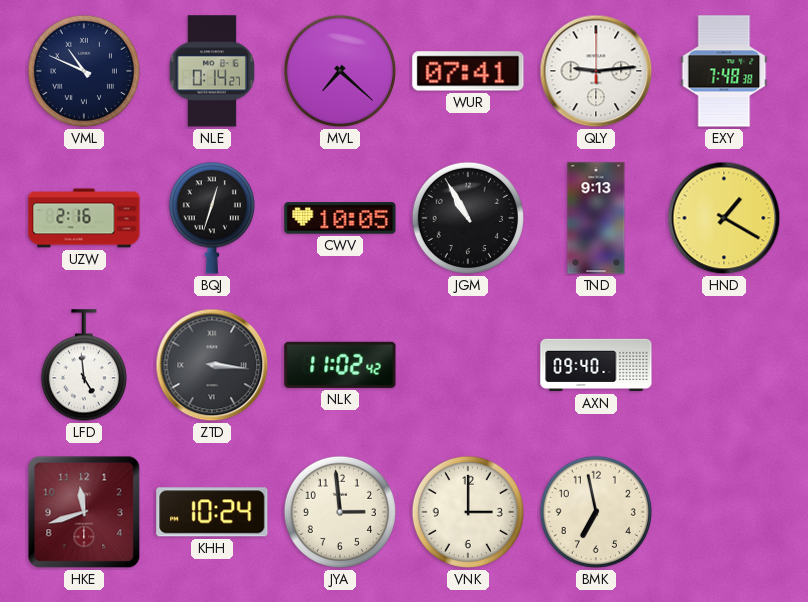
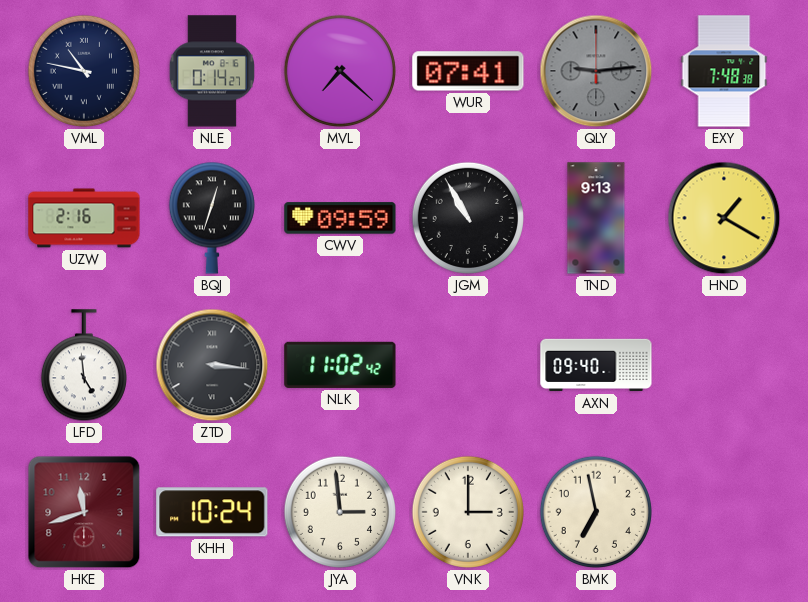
VML: 10:49 -> 10:47 (84, 71)
QLY dial: white -> grey (596, 71)
CWV: 10:05 -> 09:59 (340, 218)
